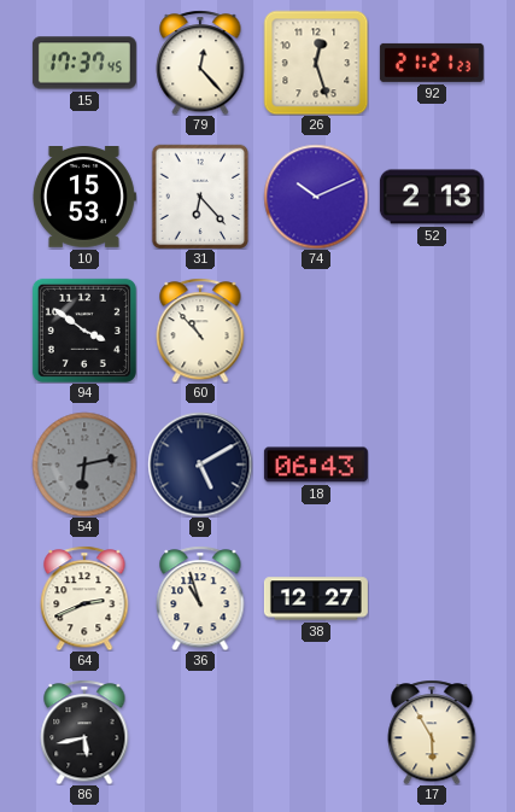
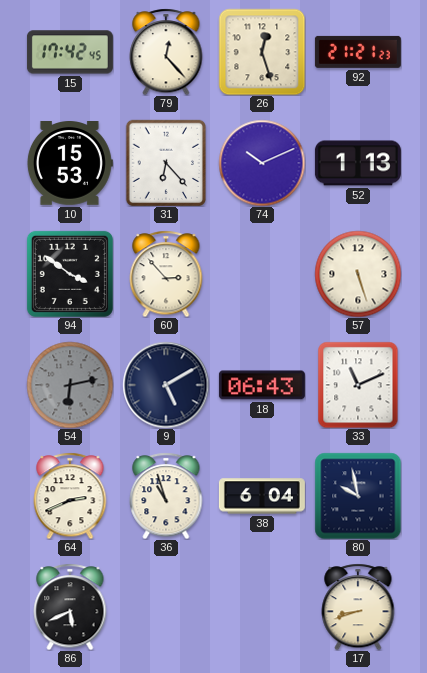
15: 17:37 -> 17:42 (70, 52)
52: 2:13 -> 1:13 (358, 163)
60: 10:53 -> 2:53 (166, 274)
57: none -> 5:27 (358, 274)
33: none -> 11:11 (358, 385)
38: 12:27 -> 6:04 (262, 496)
80: none -> 9:58 (358, 496)
86: 5:43 -> 5:41 (70, 607)
17: 5:55 -> 8:42 (358, 607)
